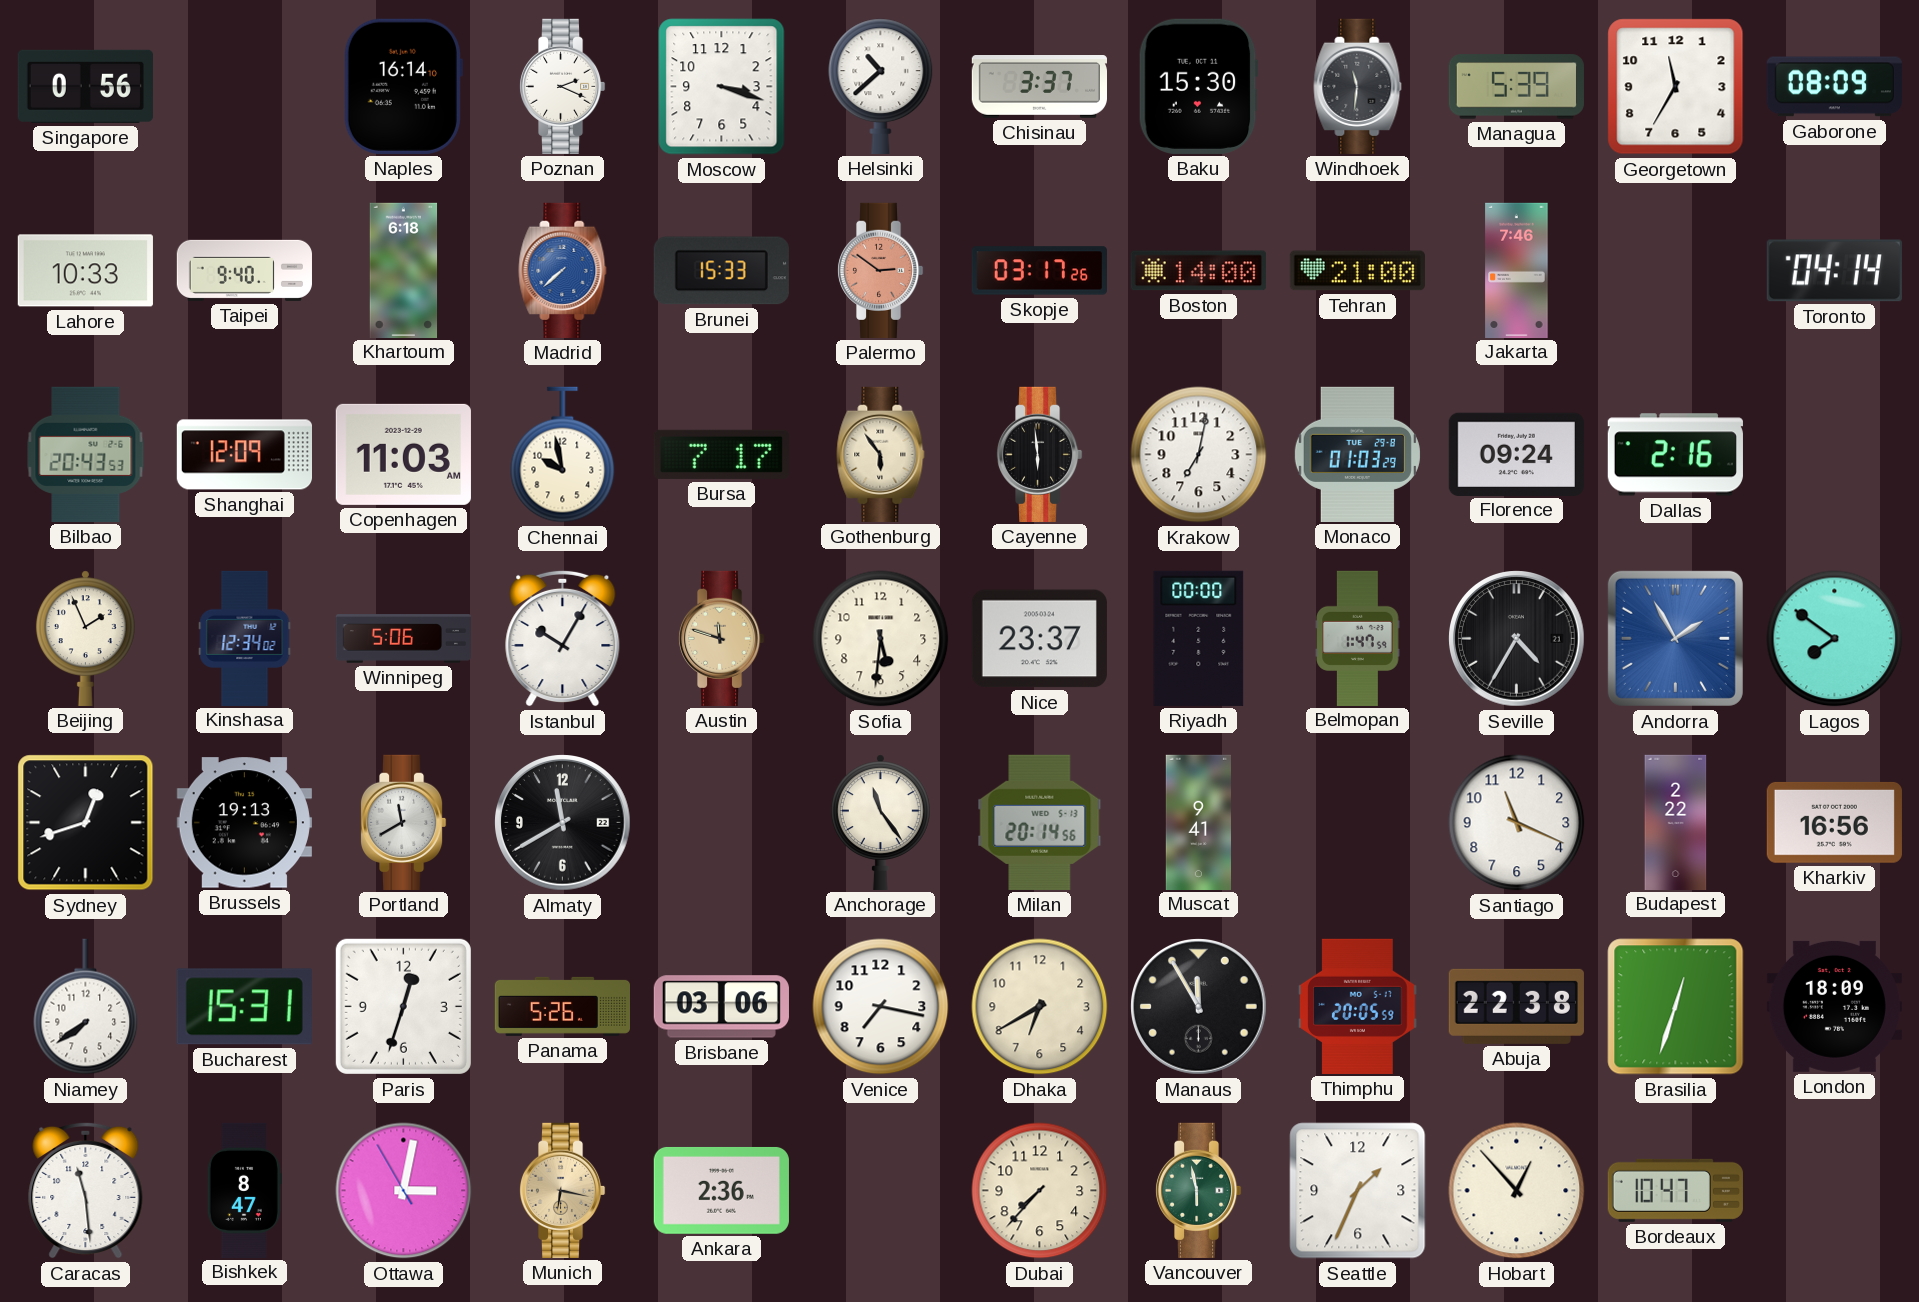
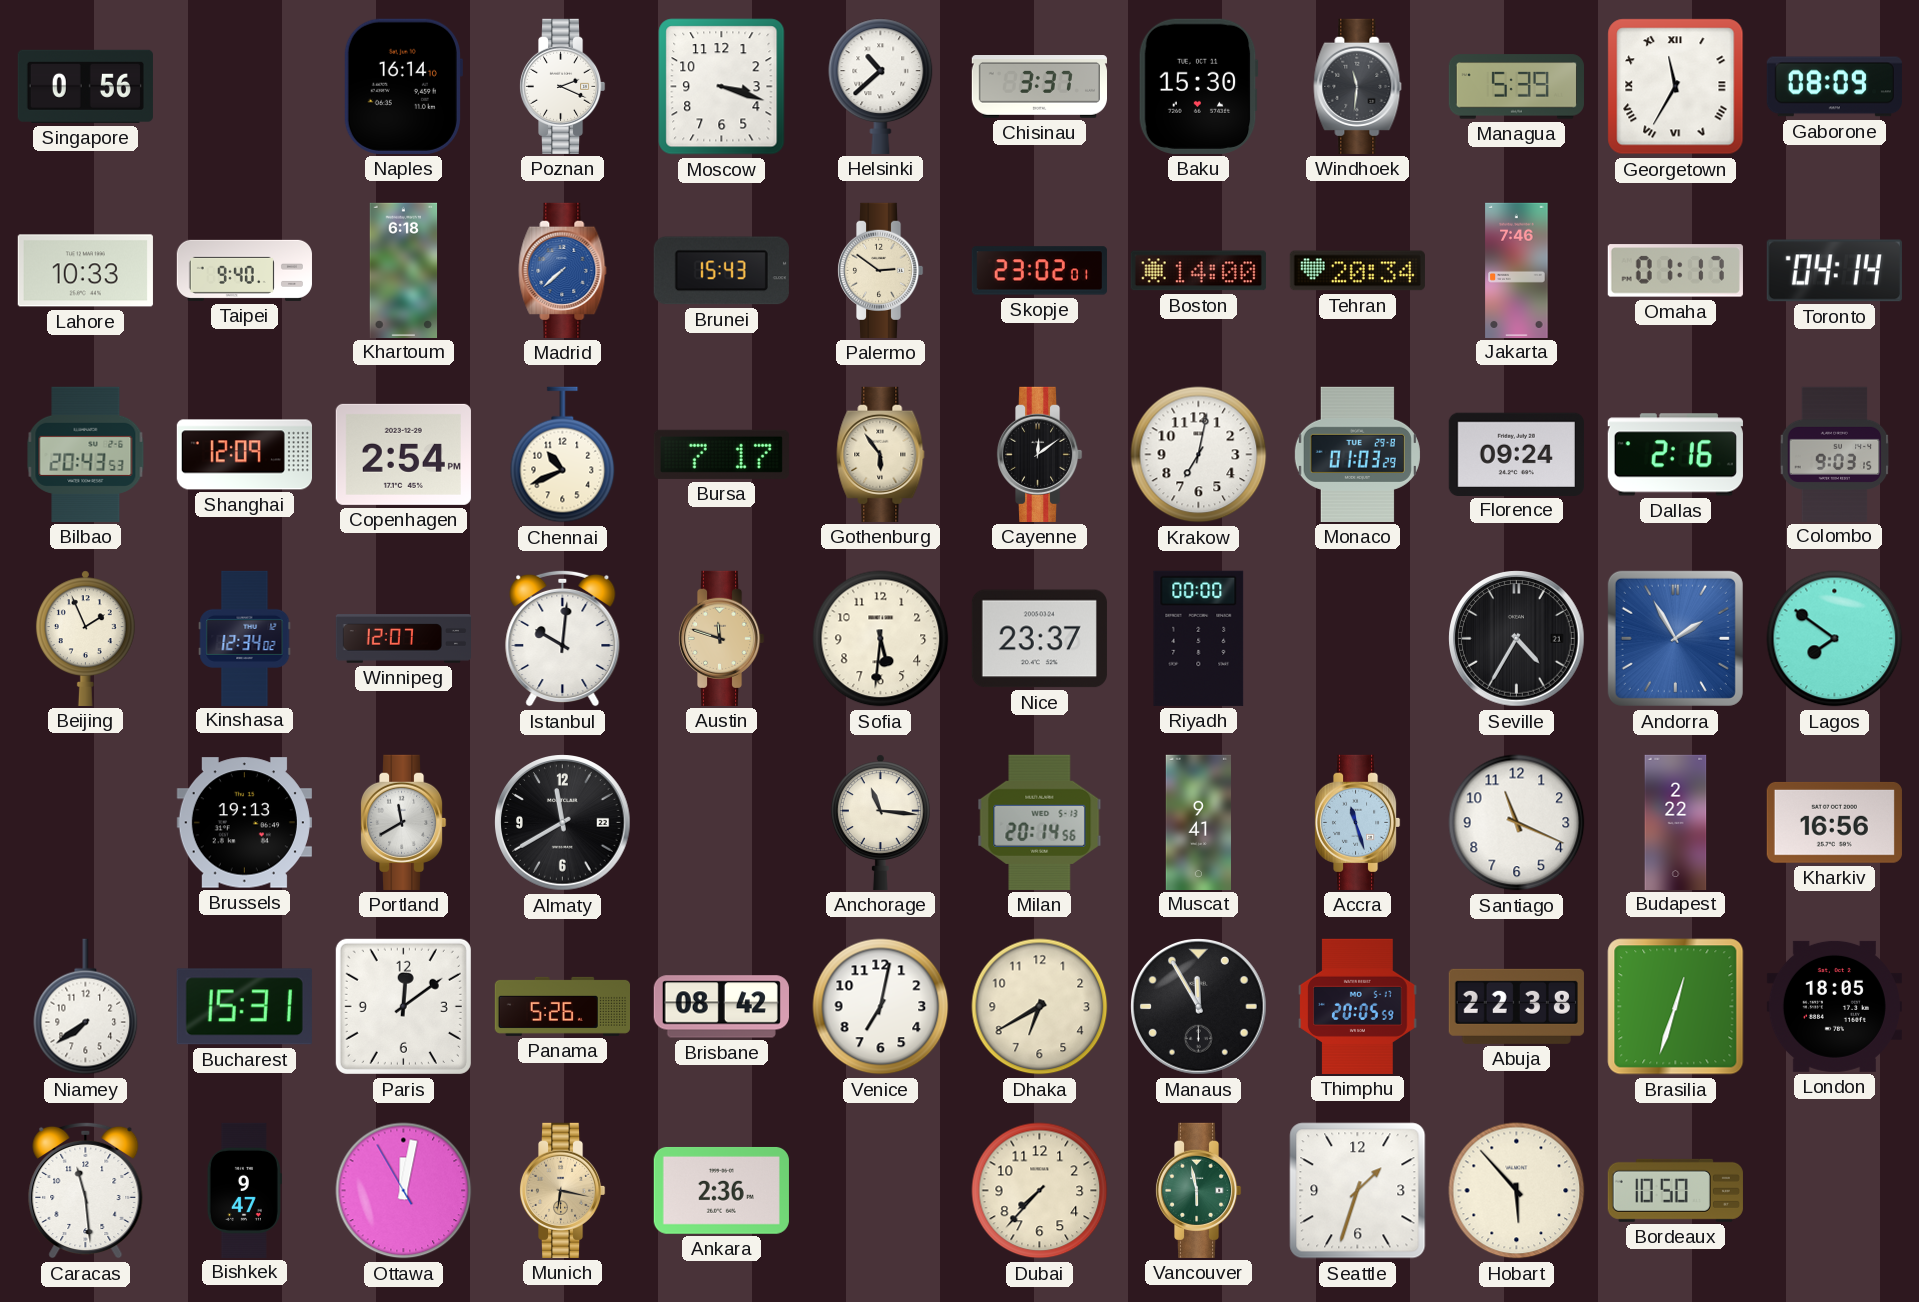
Georgetown numerals: Arabic -> Roman (1676, 87)
Brunei: 15:33 -> 15:43 (721, 271)
Palermo dial: salmon -> cream (880, 270)
Skopje: 03:17 -> 23:02 (1039, 271)
Tehran: 21:00 -> 20:34 (1357, 271)
Omaha: none -> 01:17 (1675, 271)
Copenhagen: 11:03 -> 2:54 (403, 454)
Chennai: 9:58 -> 10:41 (563, 455)
Cayenne: 5:59 -> 12:09 (1039, 454)
Colombo: none -> 9:03 (1835, 454)
Winnipeg: 5:06 -> 12:07 (403, 639)
Istanbul: 10:05 -> 10:01 (563, 638)
Belmopan: 1:47 -> none (1358, 638)
Sydney: 12:42 -> none (86, 823)
Anchorage: 11:24 -> 11:16 (880, 822)
Accra: none -> 11:27 (1357, 822)
Paris: 12:33 -> 12:09 (403, 1006)
Brisbane: 03:06 -> 08:42 (721, 1007)
Venice: 7:17 -> 7:02 (881, 1007)
London: 18:09 -> 18:05 (1834, 1006)
Bishkek: 8:47 -> 9:47 (244, 1190)
Ottawa: 3:01 -> 12:01 (404, 1191)
Seattle: 1:34 -> 1:33 (1358, 1191)
Hobart: 12:53 -> 5:53 (1517, 1191)
Bordeaux: 10:47 -> 10:50 (1675, 1190)
